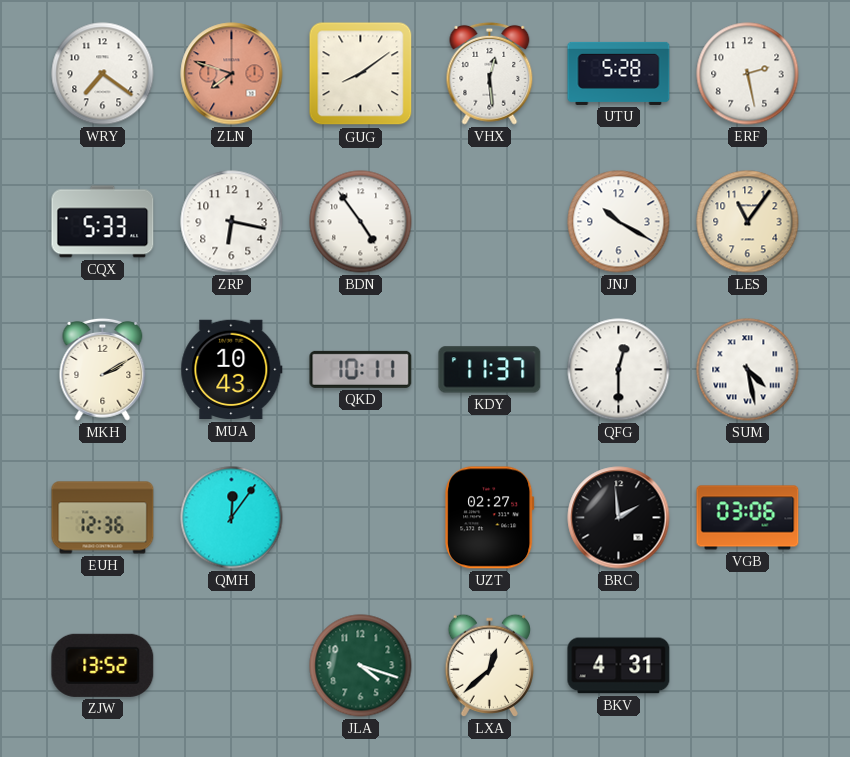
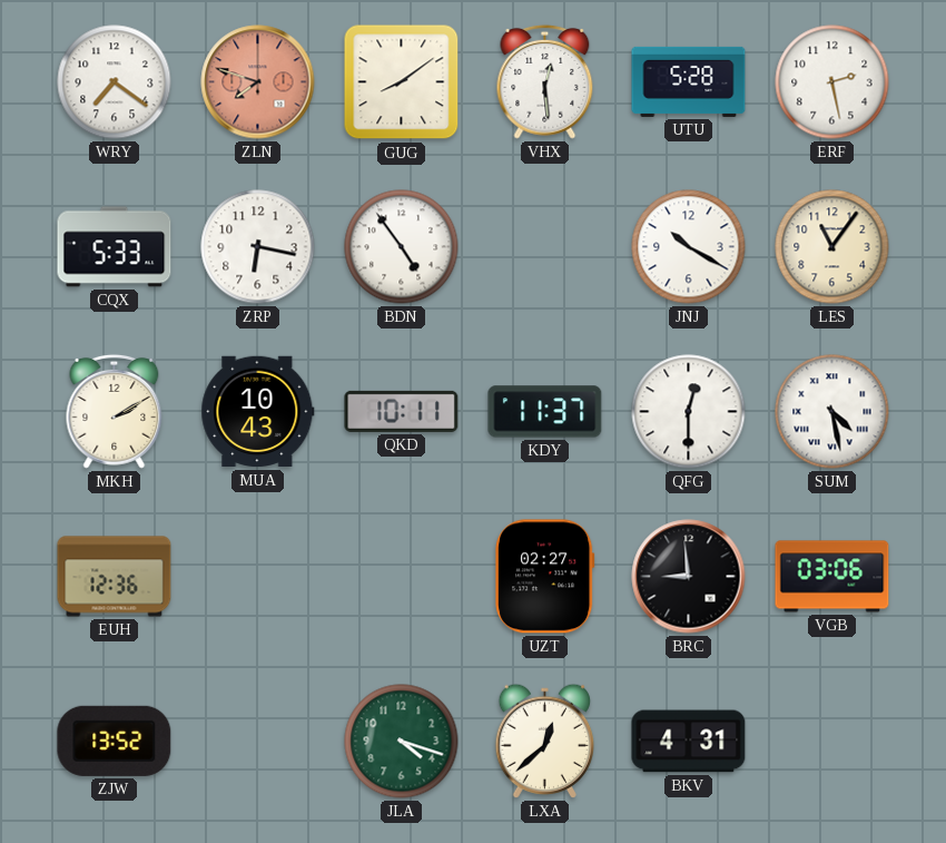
QMH: 12:06 -> none (232, 518)
BRC: 1:59 -> 8:59 (689, 577)
